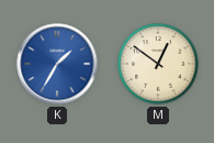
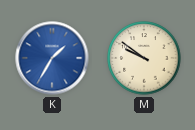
M: 12:51 -> 9:51 (144, 58)
